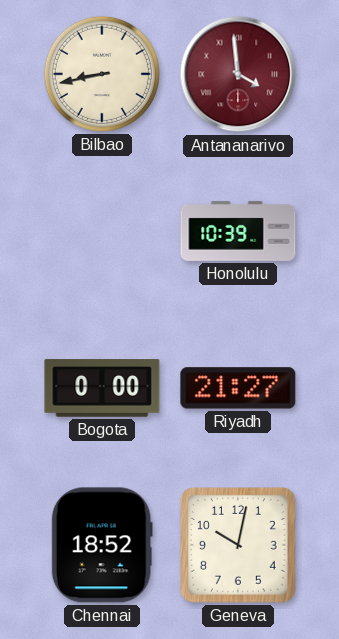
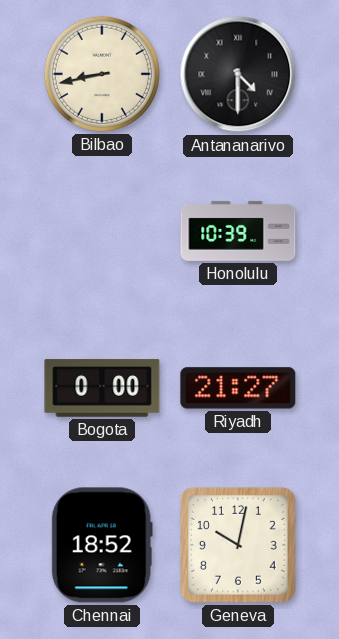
Antananarivo: 3:59 -> 4:30 (238, 74)
Antananarivo dial: burgundy -> black (238, 74)
